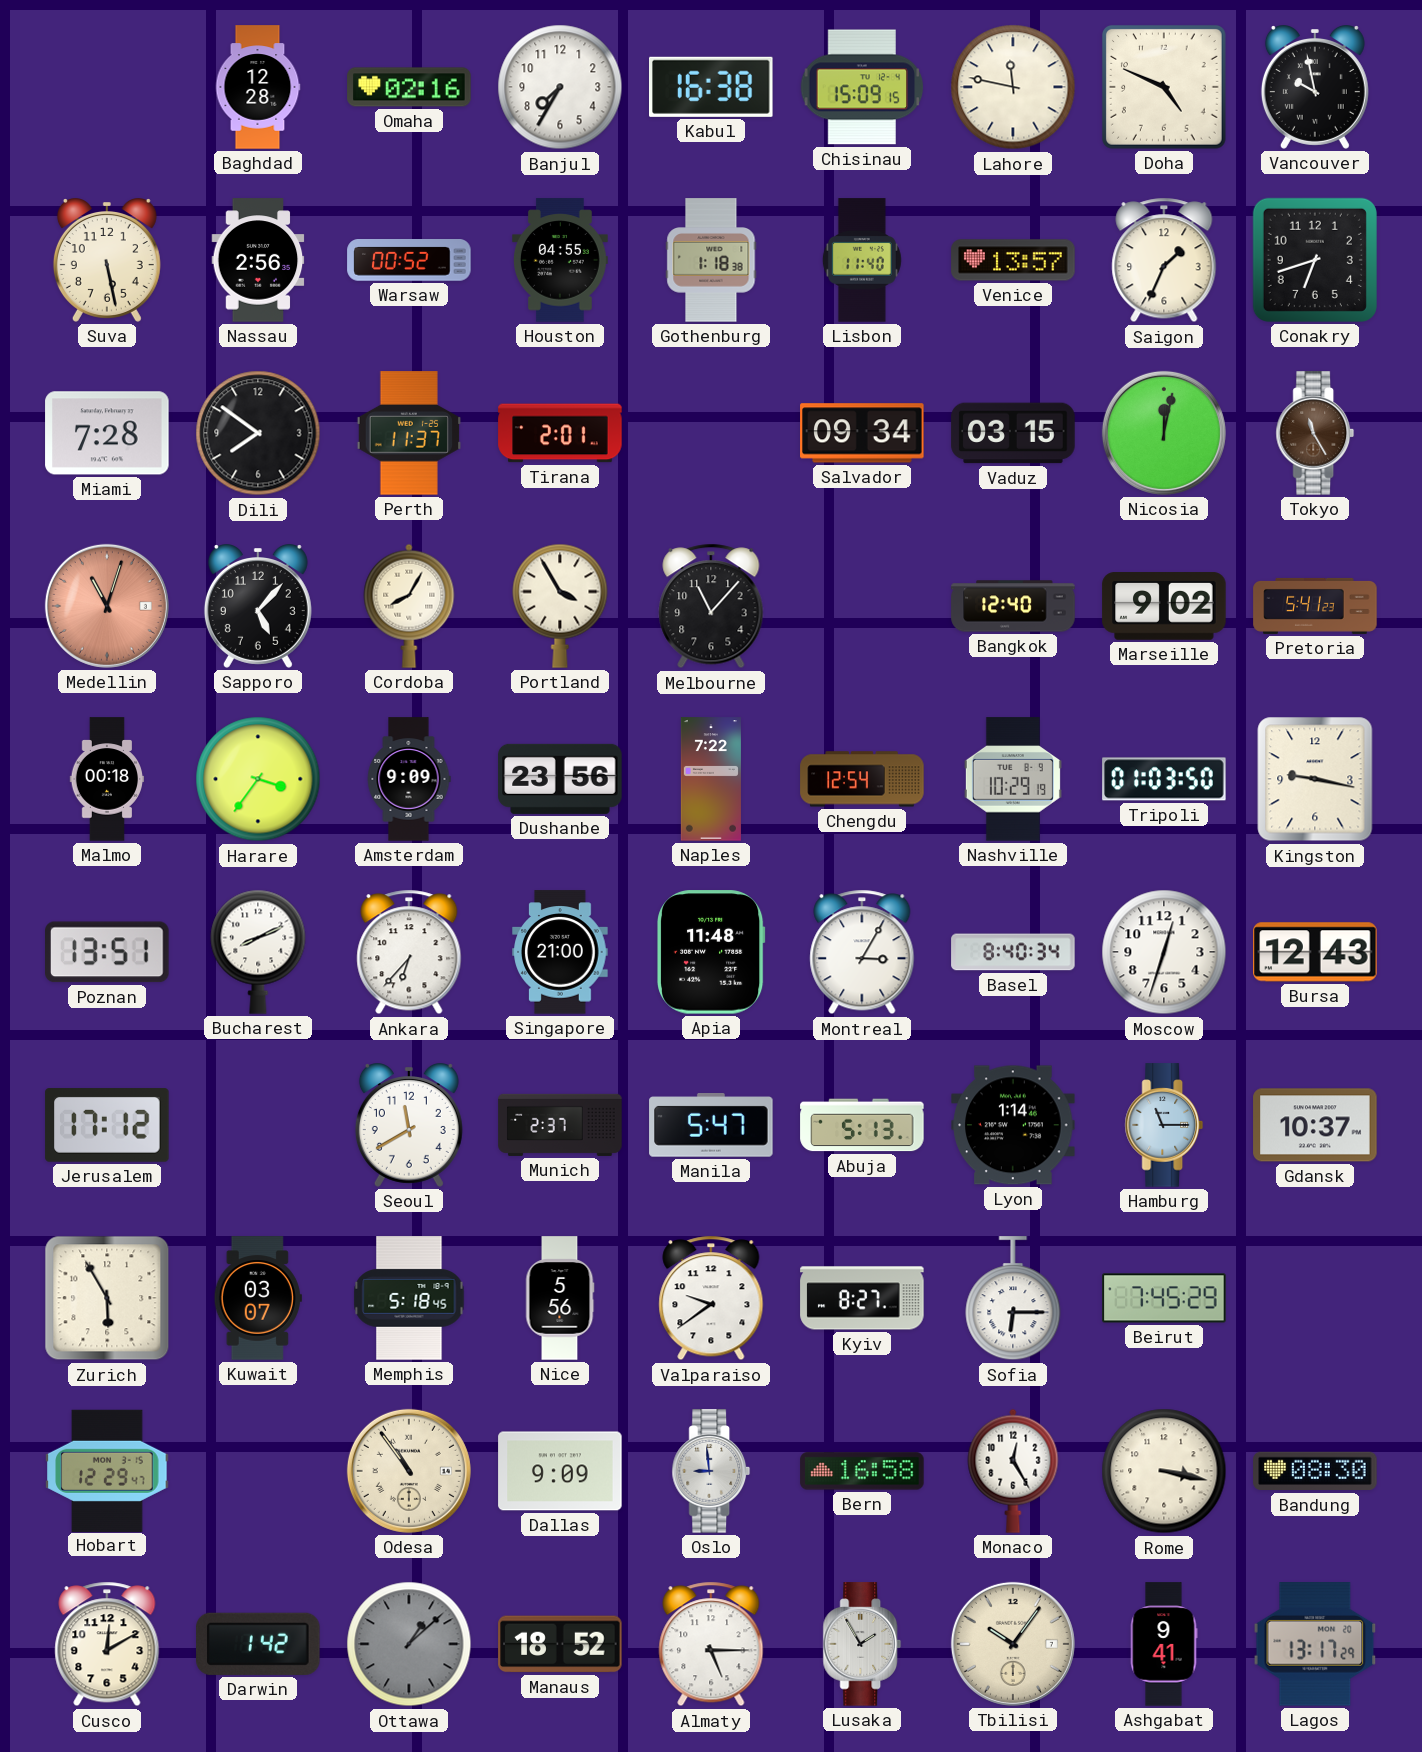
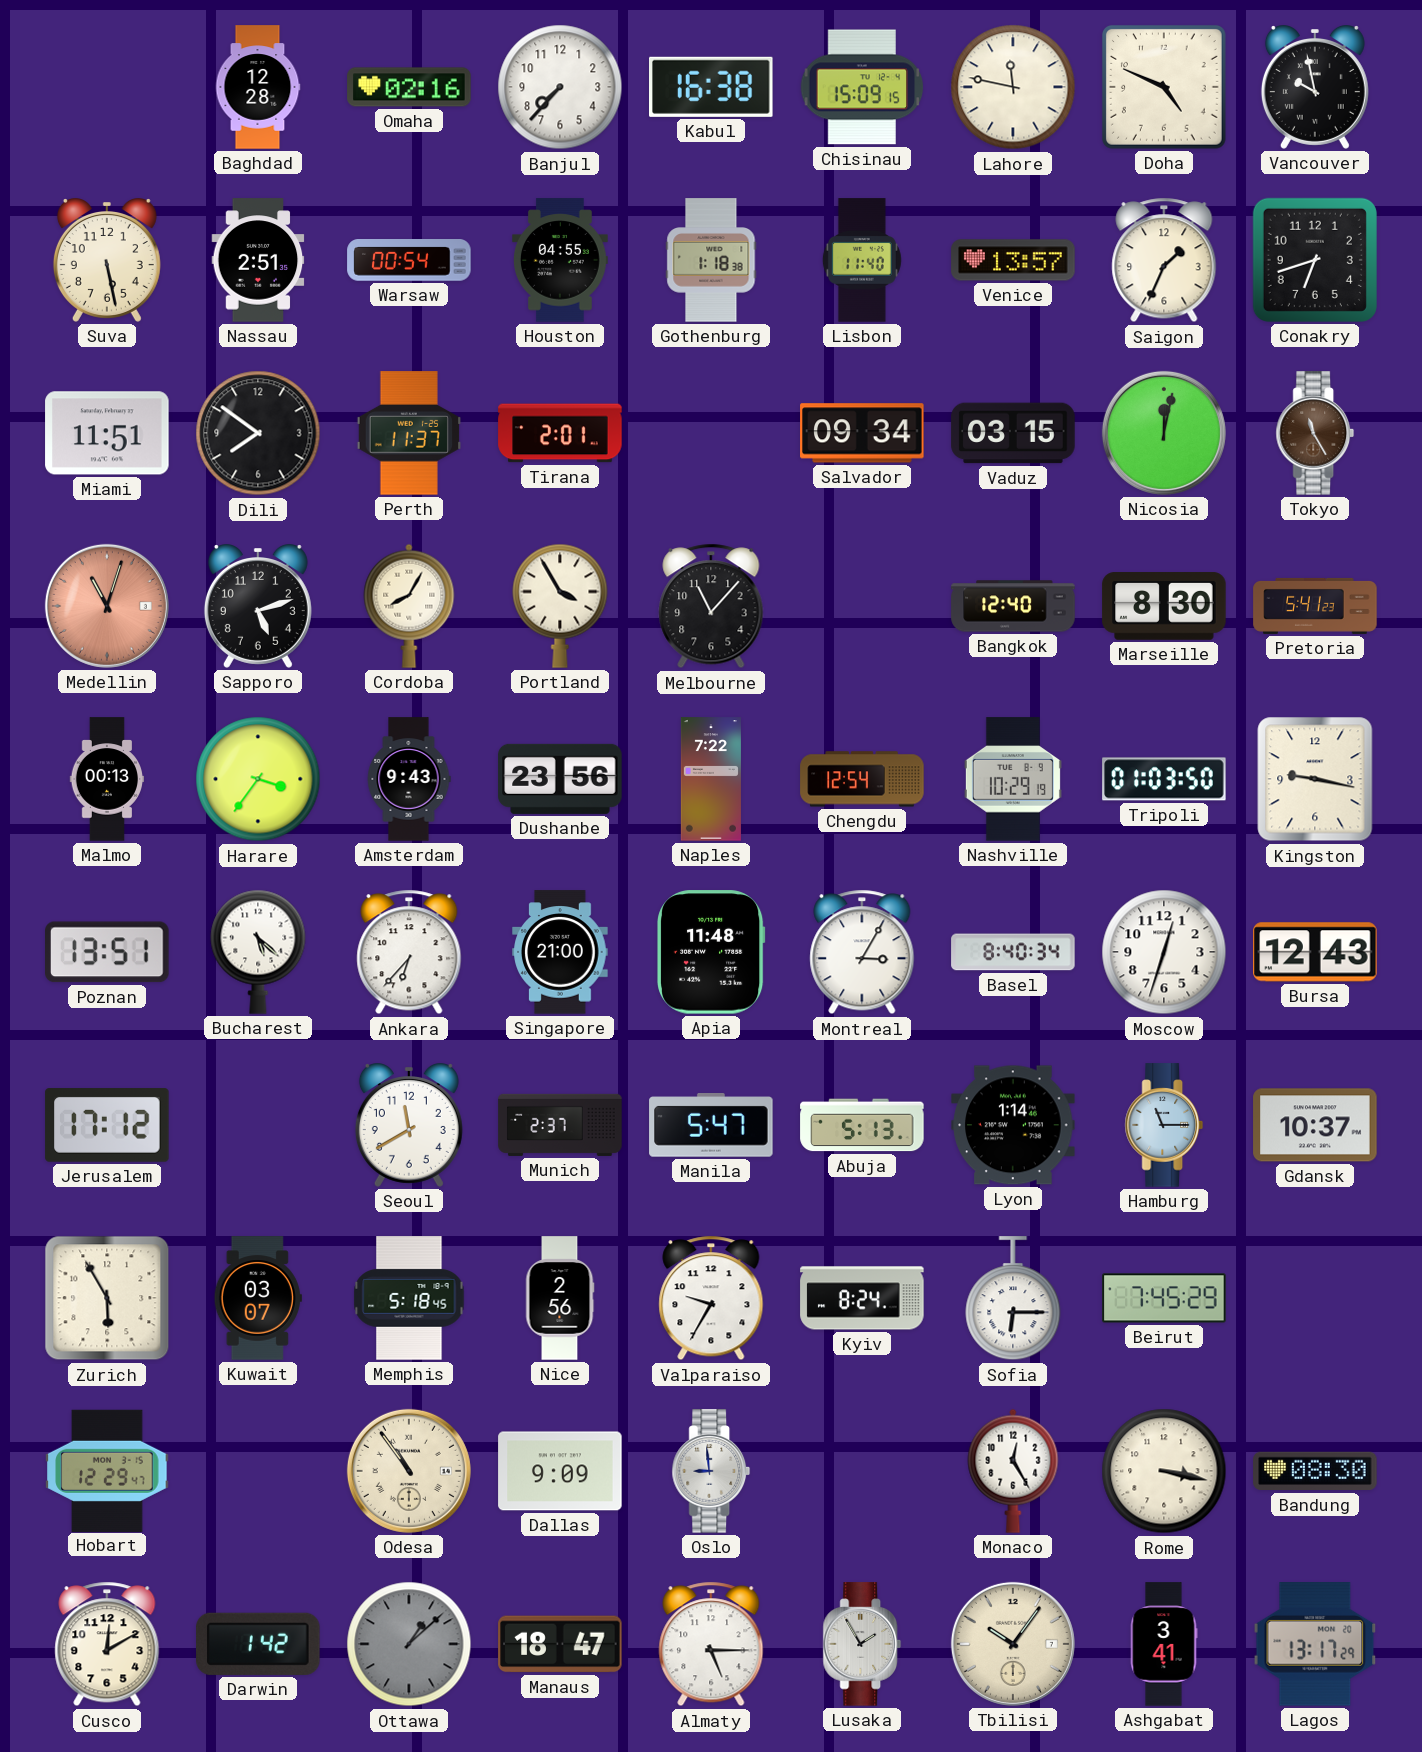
Banjul: 7:35 -> 7:37 (560, 87)
Nassau: 2:56 -> 2:51 (258, 260)
Warsaw: 00:52 -> 00:54 (409, 261)
Miami: 7:28 -> 11:51 (107, 433)
Sapporo: 5:07 -> 5:12 (258, 607)
Marseille: 9:02 -> 8:30 (1164, 606)
Malmo: 00:18 -> 00:13 (107, 779)
Amsterdam: 9:09 -> 9:43 (409, 779)
Bucharest: 8:11 -> 5:22 (258, 952)
Nice: 5:56 -> 2:56 (560, 1298)
Valparaiso: 9:39 -> 9:35 (711, 1298)
Kyiv: 8:27 -> 8:24 (862, 1298)
Bern: 16:58 -> none (862, 1471)
Manaus: 18:52 -> 18:47 (560, 1644)
Ashgabat: 9:41 -> 3:41 (1164, 1644)
